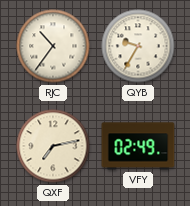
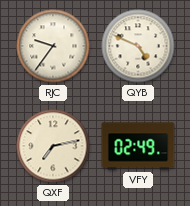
RJC: 10:36 -> 9:36 (53, 46)
QYB: 9:35 -> 4:49 (138, 46)
